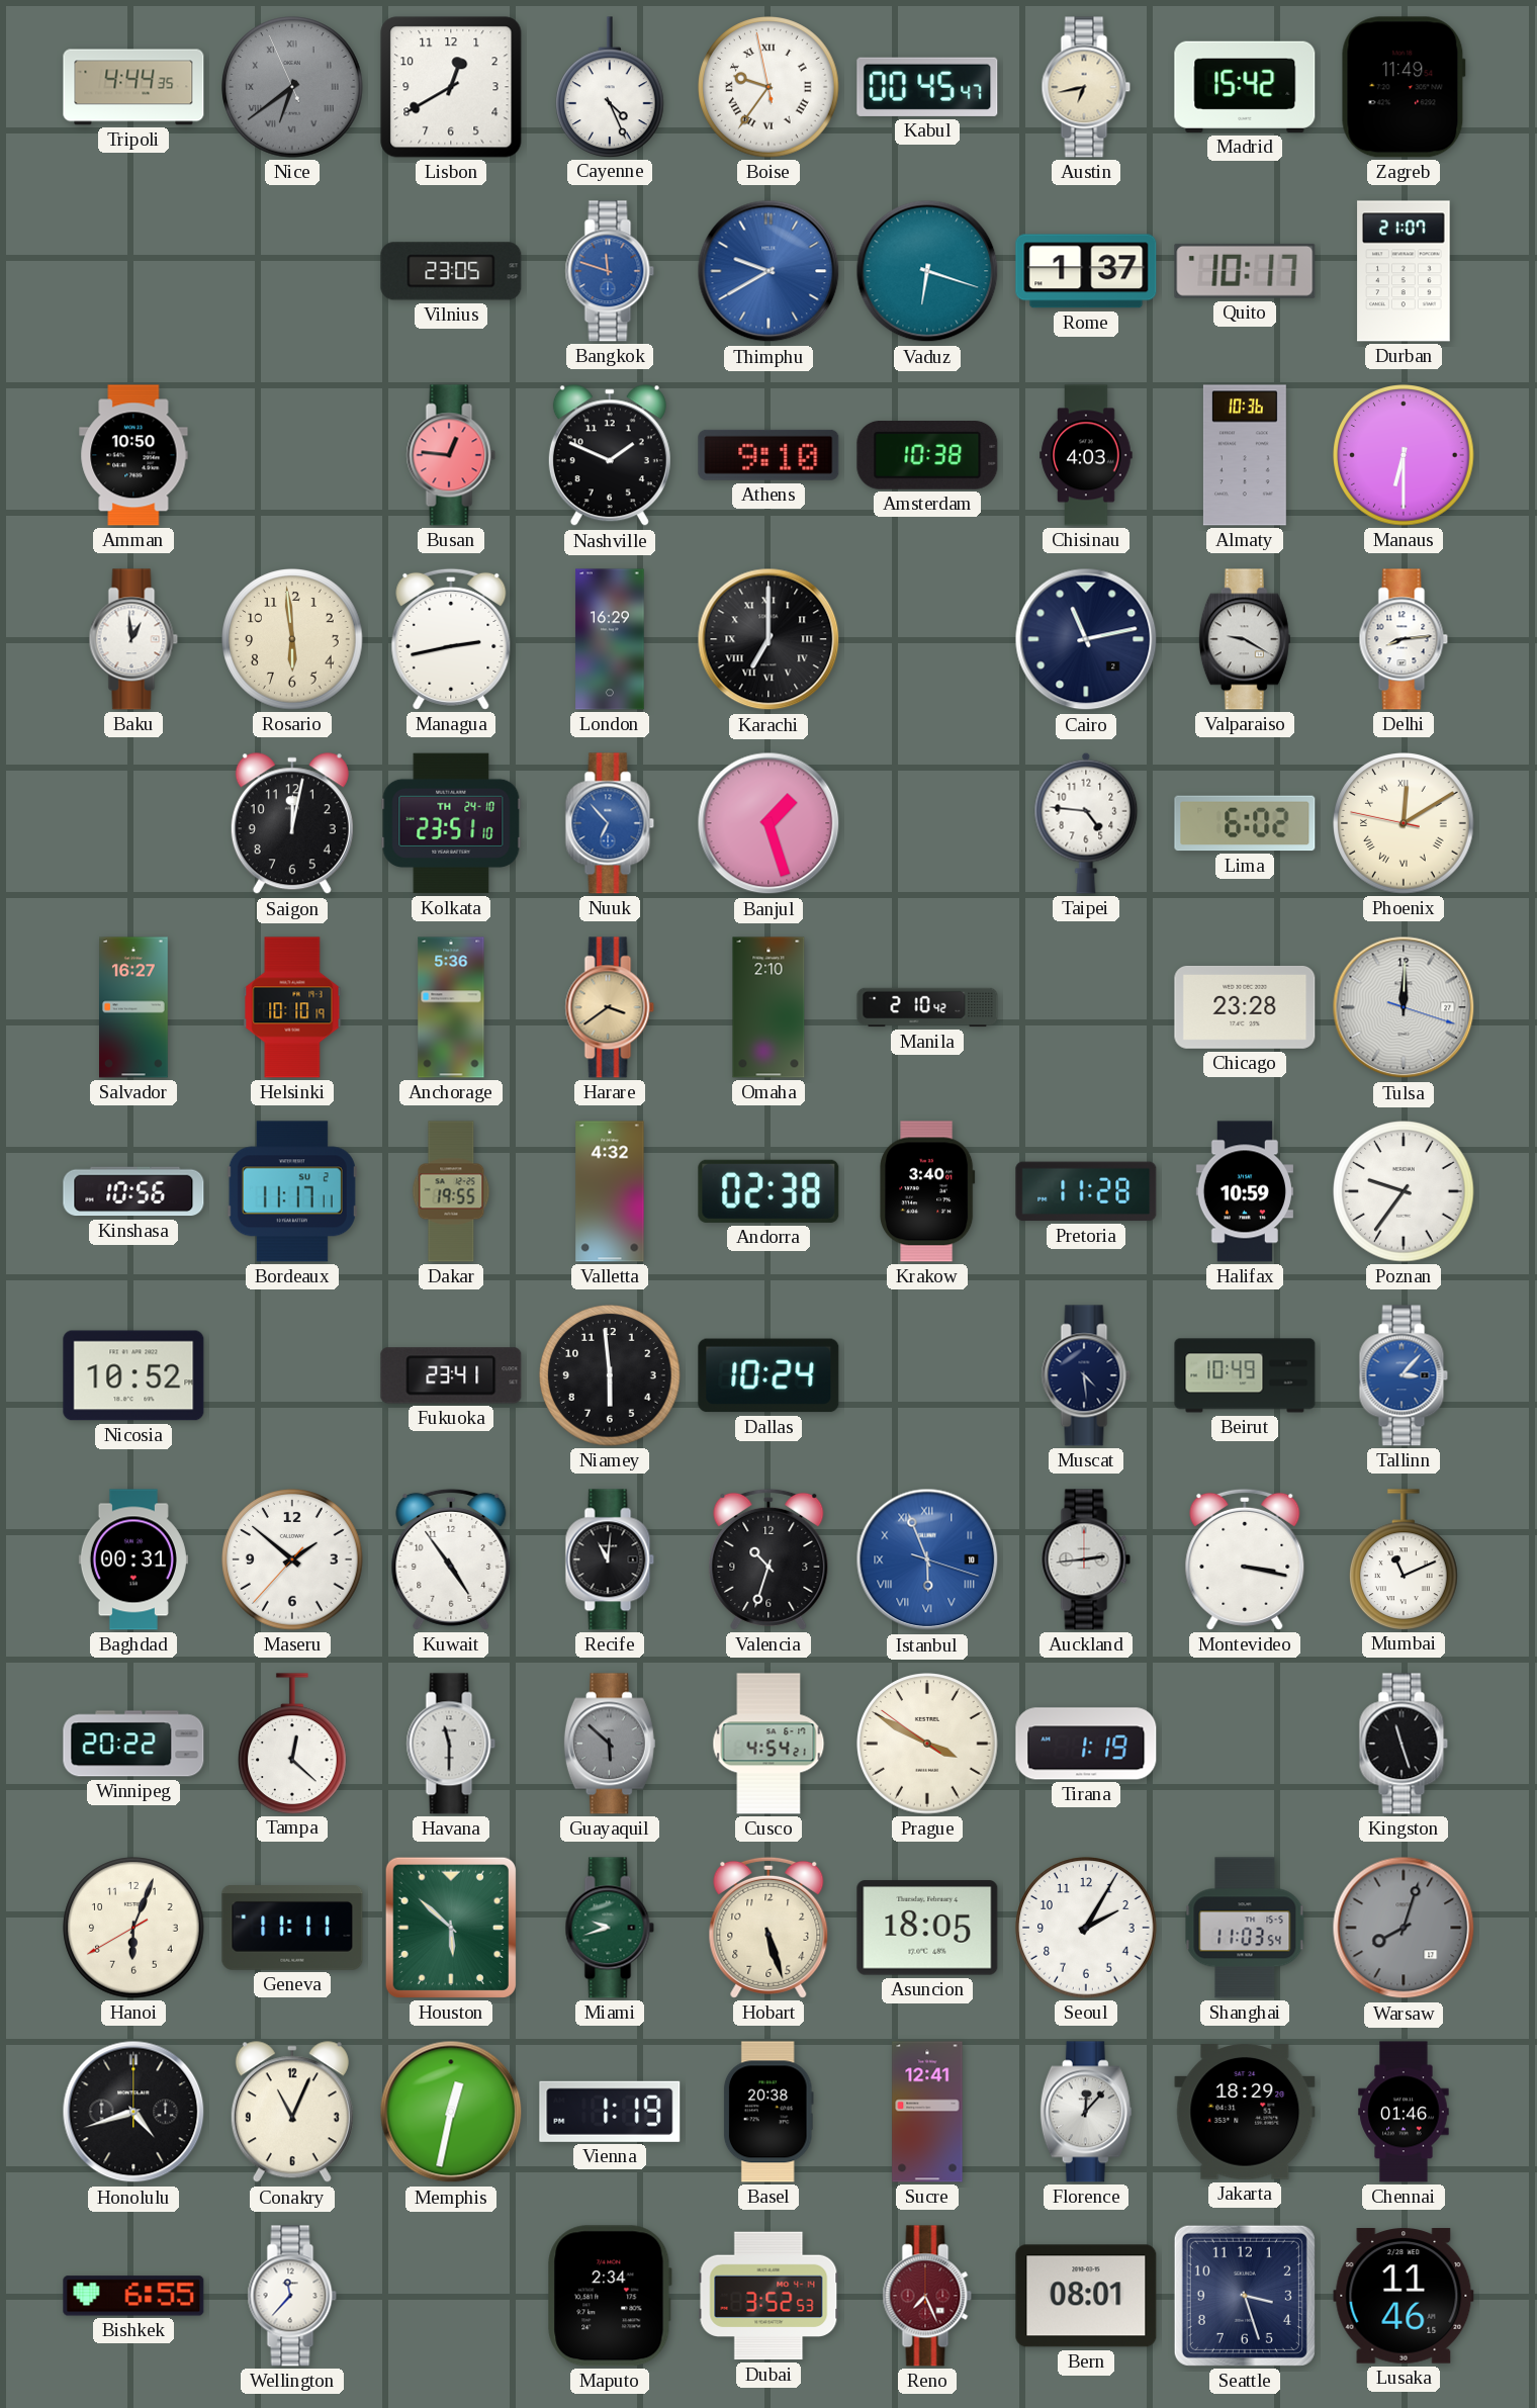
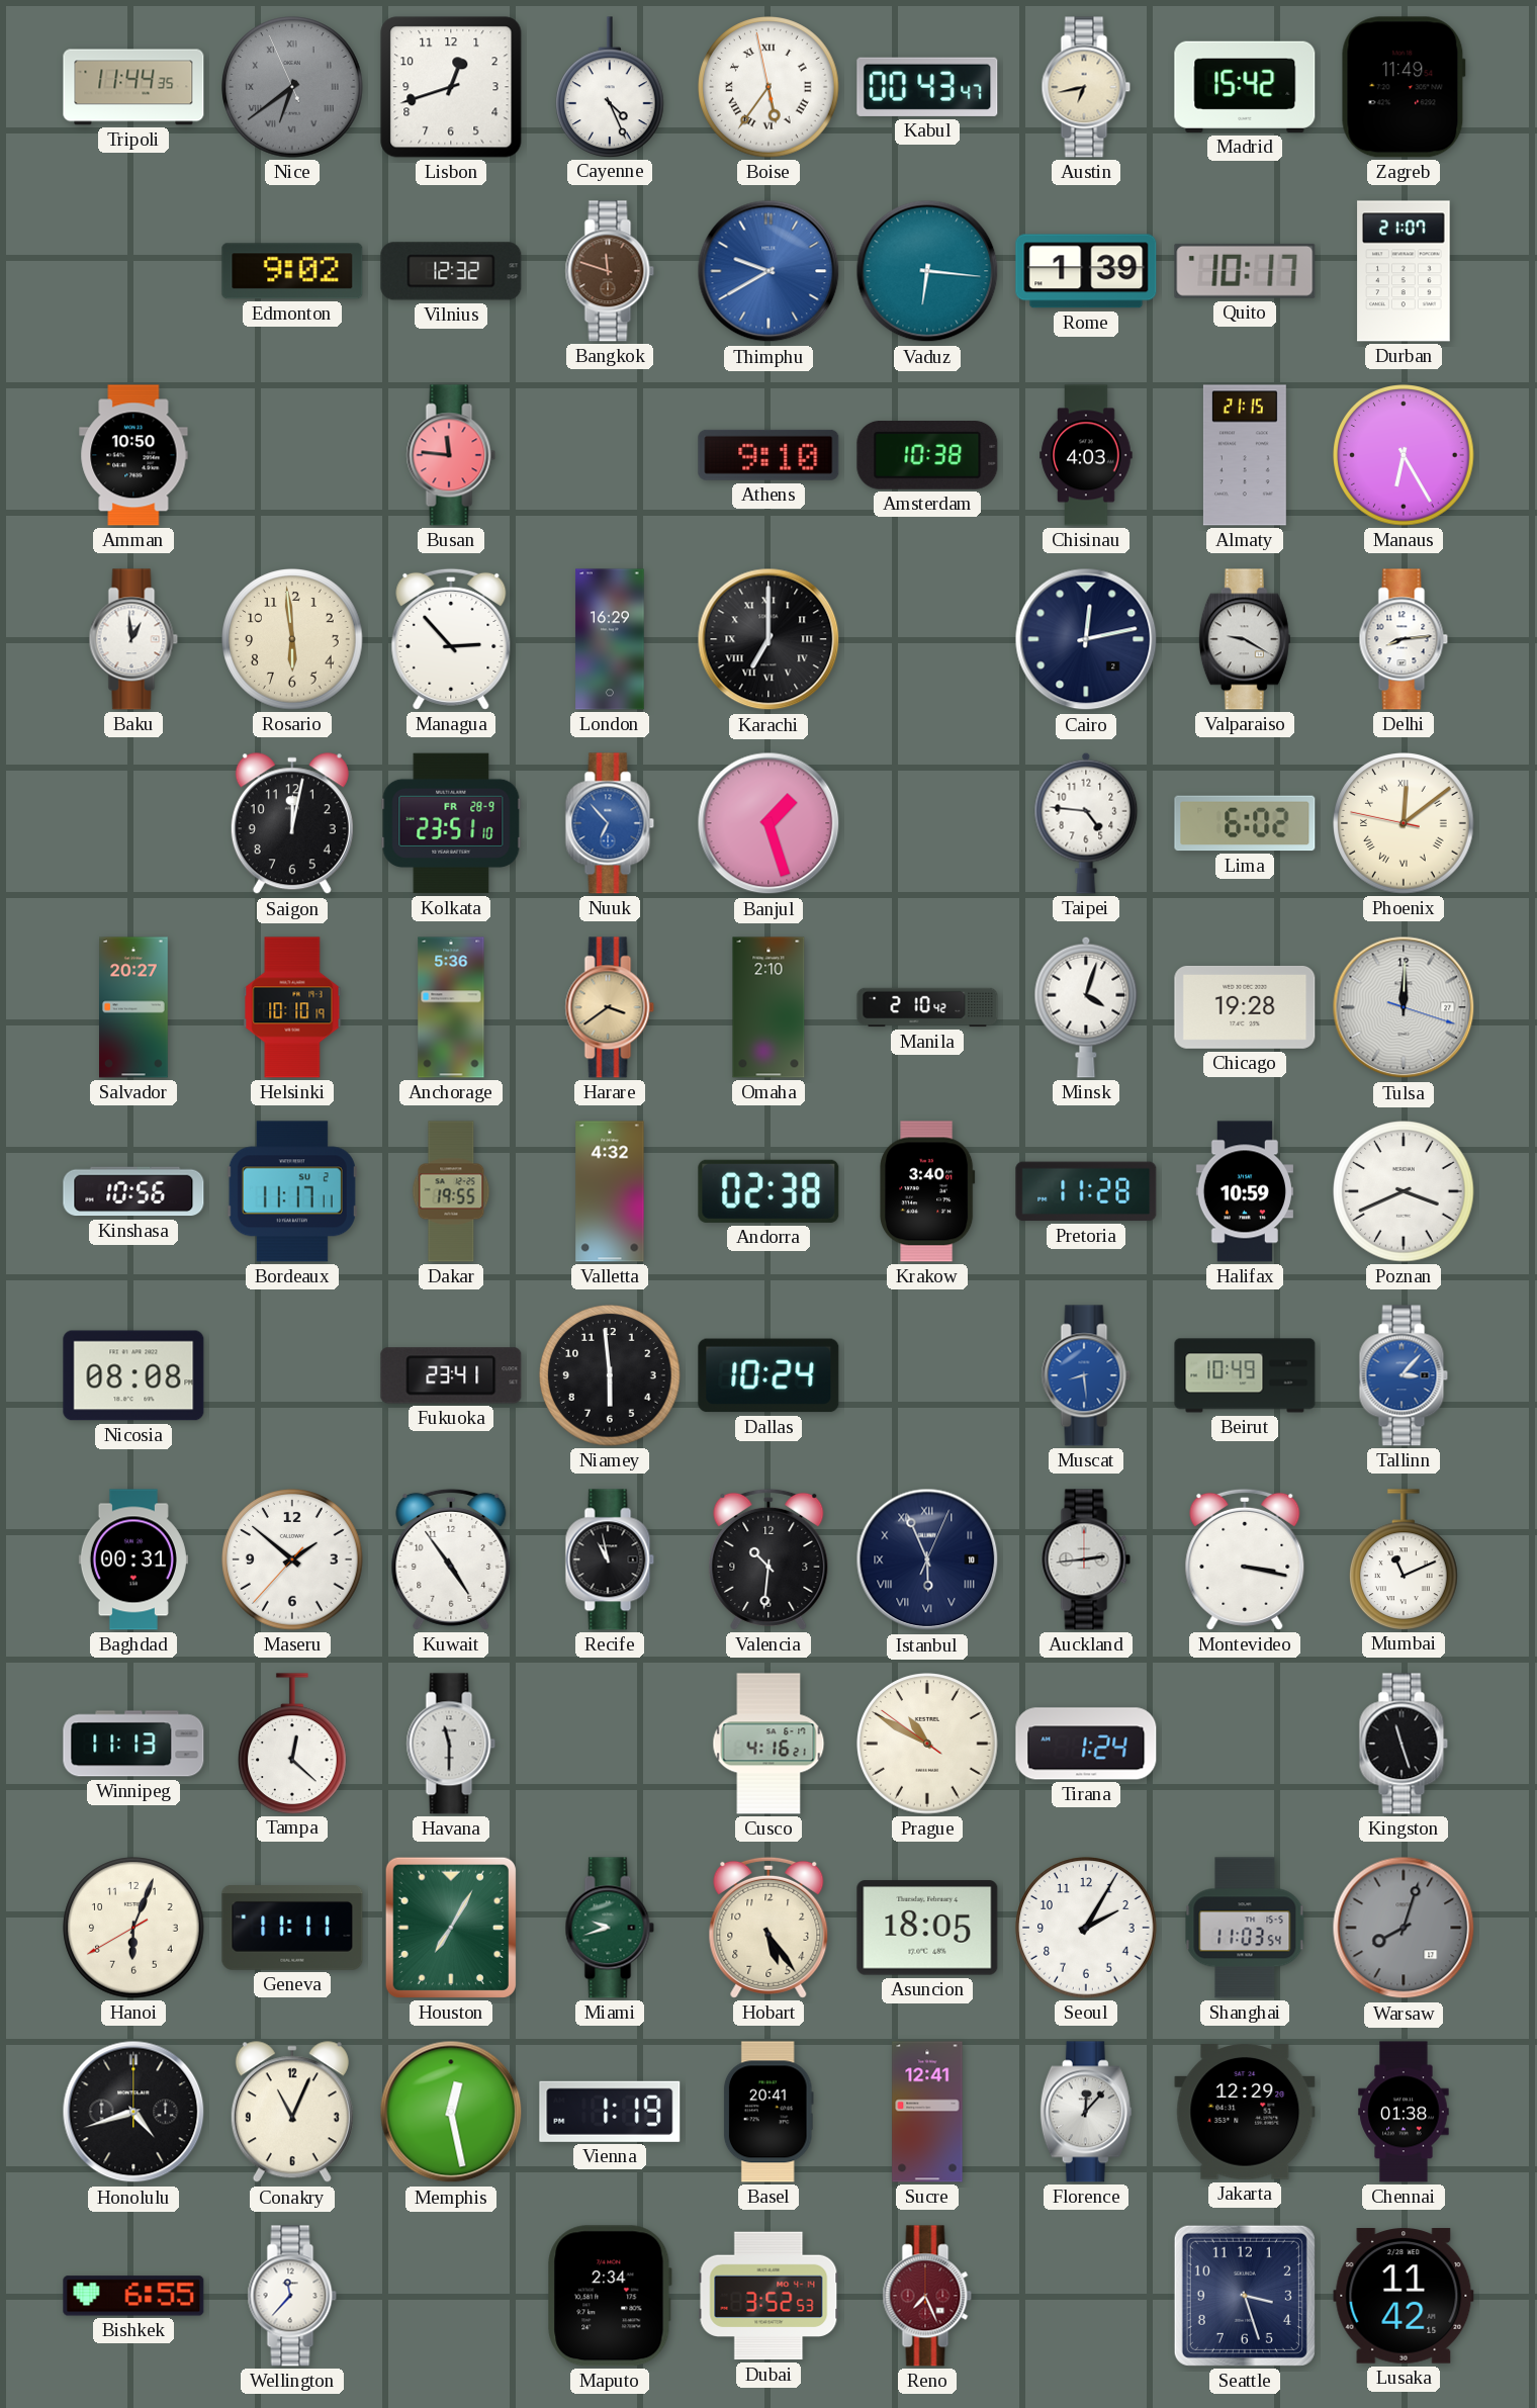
Tripoli: 4:44 -> 11:44 (133, 87)
Lisbon: 12:40 -> 12:42 (451, 87)
Boise: 9:35 -> 5:35 (768, 87)
Kabul: 00:45 -> 00:43 (927, 87)
Edmonton: none -> 9:02 (292, 271)
Vilnius: 23:05 -> 12:32 (451, 271)
Bangkok dial: blue -> brown (610, 271)
Vaduz: 6:18 -> 6:16 (927, 271)
Rome: 1:37 -> 1:39 (1086, 271)
Busan: 12:46 -> 11:46 (451, 455)
Nashville: 1:49 -> none (610, 456)
Almaty: 10:36 -> 21:15 (1245, 455)
Manaus: 6:30 -> 6:25 (1404, 455)
Managua: 2:43 -> 2:53 (451, 639)
Cairo: 11:13 -> 12:13 (1086, 639)
Kolkata date: TH 24-10 -> FR 28-9 (451, 823)
Phoenix: 12:09 -> 12:08 (1404, 823)
Salvador: 16:27 -> 20:27 (134, 1007)
Minsk: none -> 4:03 (1086, 1007)
Chicago: 23:28 -> 19:28 (1245, 1007)
Poznan: 9:36 -> 3:41 (1404, 1191)
Nicosia: 10:52 -> 08:08 (133, 1375)
Muscat: 4:29 -> 8:29 (1086, 1375)
Muscat dial: navy -> blue (1086, 1375)
Recife: 11:01 -> 10:58 (610, 1559)
Valencia: 10:33 -> 10:31 (768, 1559)
Istanbul: 5:56:18 -> 5:56:04 (927, 1559)
Istanbul dial: blue -> navy (927, 1559)
Winnipeg: 20:22 -> 11:13 (133, 1744)
Guayaquil: 5:52 -> none (610, 1744)
Cusco: 4:54 -> 4:16 (768, 1744)
Prague: 3:49 -> 10:49 (927, 1744)
Tirana: 1:19 -> 1:24 (1086, 1744)
Houston: 5:52 -> 7:05 (451, 1928)
Hobart: 5:27 -> 5:24 (768, 1928)
Memphis: 12:32 -> 12:28 (451, 2112)
Basel: 20:38 -> 20:41 (768, 2112)
Jakarta: 18:29 -> 12:29 (1245, 2112)
Chennai: 01:46 -> 01:38 (1404, 2112)
Bern: 08:01 -> none (1086, 2296)
Lusaka: 11:46 -> 11:42 (1404, 2297)
